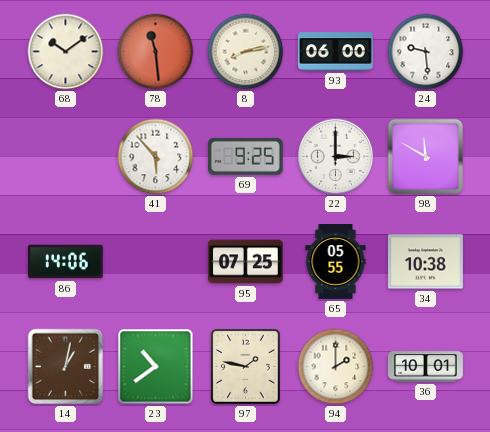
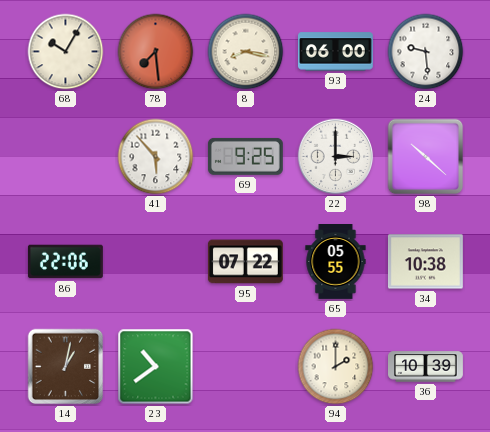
68: 10:09 -> 10:05 (66, 52)
78: 11:29 -> 7:29 (156, 52)
8: 8:13 -> 8:17 (246, 52)
98: 11:50 -> 10:22 (426, 157)
86: 14:06 -> 22:06 (65, 262)
95: 07:25 -> 07:22 (245, 262)
97: 1:47 -> none (246, 367)
36: 10:01 -> 10:39 (426, 367)
